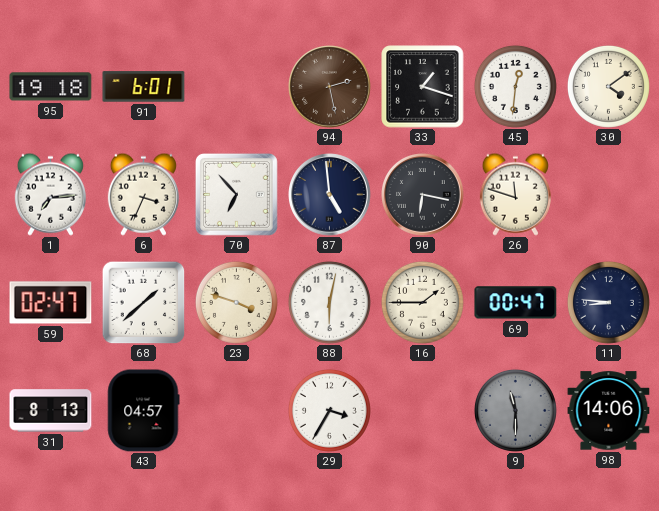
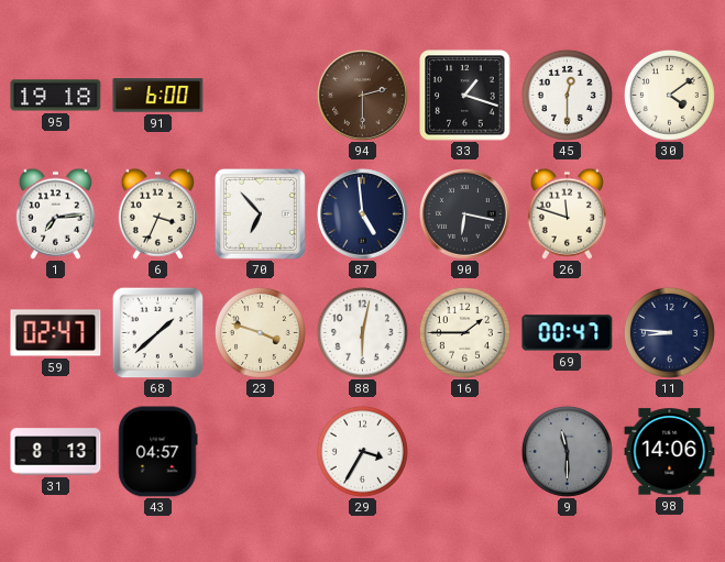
91: 6:01 -> 6:00 (158, 96)
94: 2:28 -> 2:30 (363, 96)
45: 12:31 -> 12:30 (567, 95)
